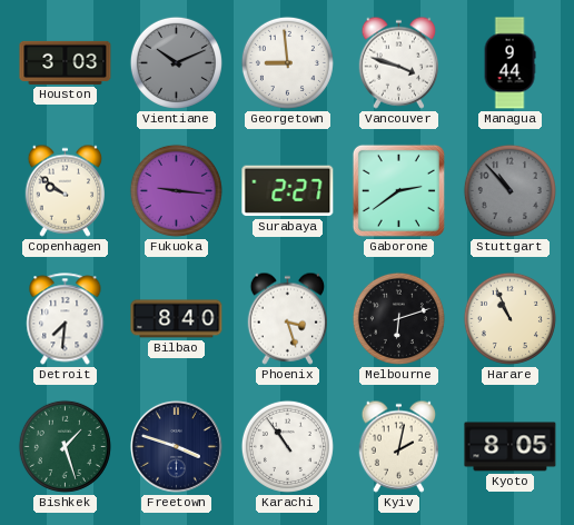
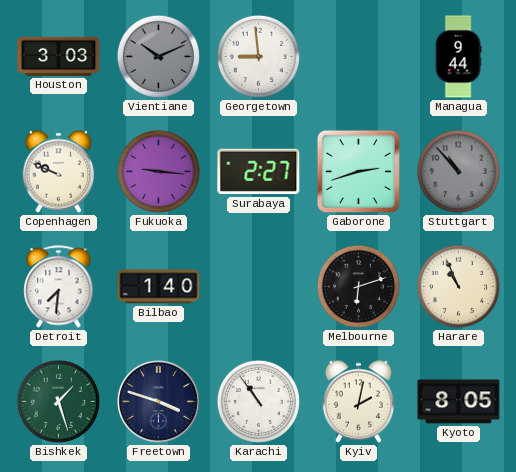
Vancouver: 3:48 -> none (398, 62)
Copenhagen: 9:51 -> 9:49 (58, 171)
Gaborone: 2:39 -> 2:42 (358, 171)
Bilbao: 8:40 -> 1:40 (159, 287)
Phoenix: 3:27 -> none (287, 318)
